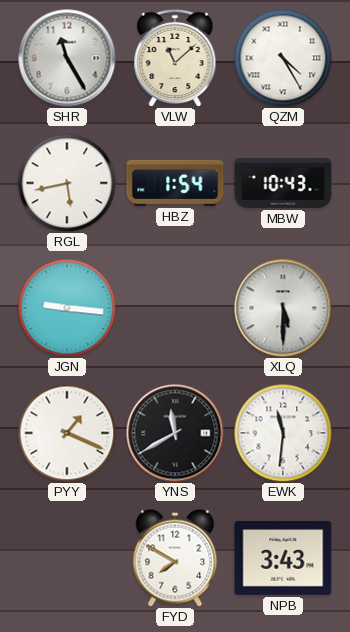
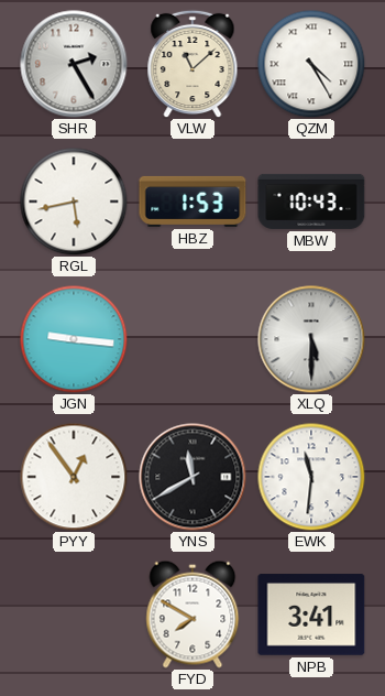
SHR: 11:25 -> 2:25 (74, 64)
HBZ: 1:54 -> 1:53 (193, 202)
PYY: 1:19 -> 12:54 (74, 477)
NPB: 3:43 -> 3:41 (311, 615)
